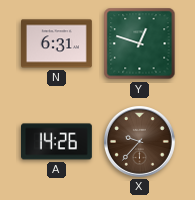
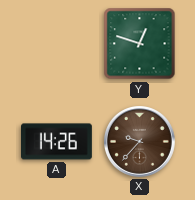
N: 6:31 -> none (57, 44)
